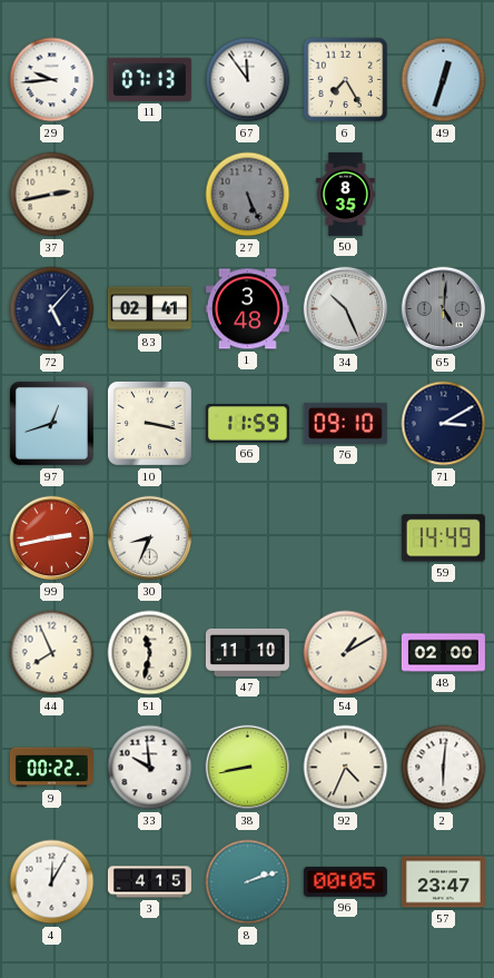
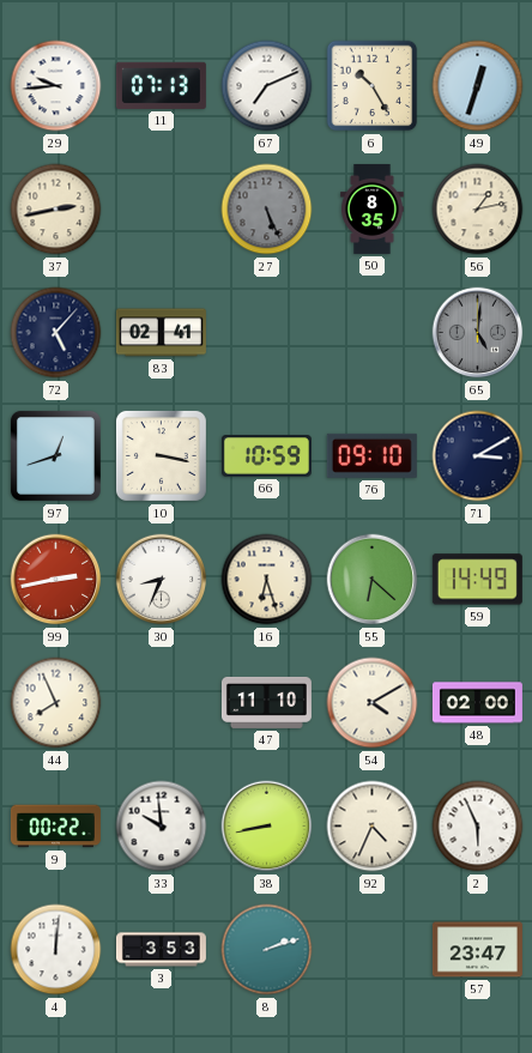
67: 11:54 -> 7:11 (267, 86)
6: 7:25 -> 10:25 (373, 86)
56: none -> 1:13 (478, 210)
1: 3:48 -> none (247, 309)
34: 10:26 -> none (346, 309)
66: 11:59 -> 10:59 (266, 456)
16: none -> 6:27 (267, 580)
55: none -> 6:22 (373, 580)
51: 11:32 -> none (150, 653)
54: 1:10 -> 4:10 (373, 703)
2: 6:01 -> 5:56 (478, 827)
4: 12:05 -> 12:01 (56, 950)
3: 4:15 -> 3:53 (161, 950)
96: 00:05 -> none (345, 881)
